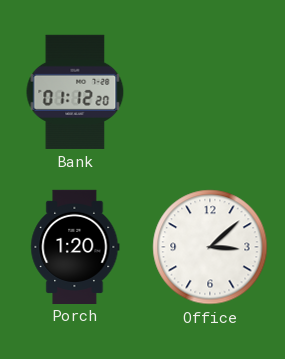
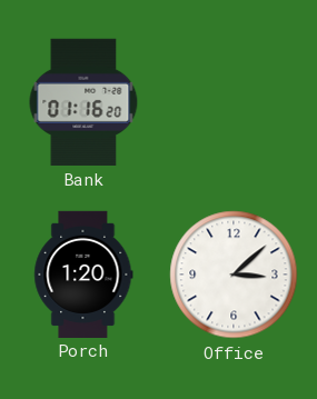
Bank: 01:12 -> 01:16 (83, 102)
